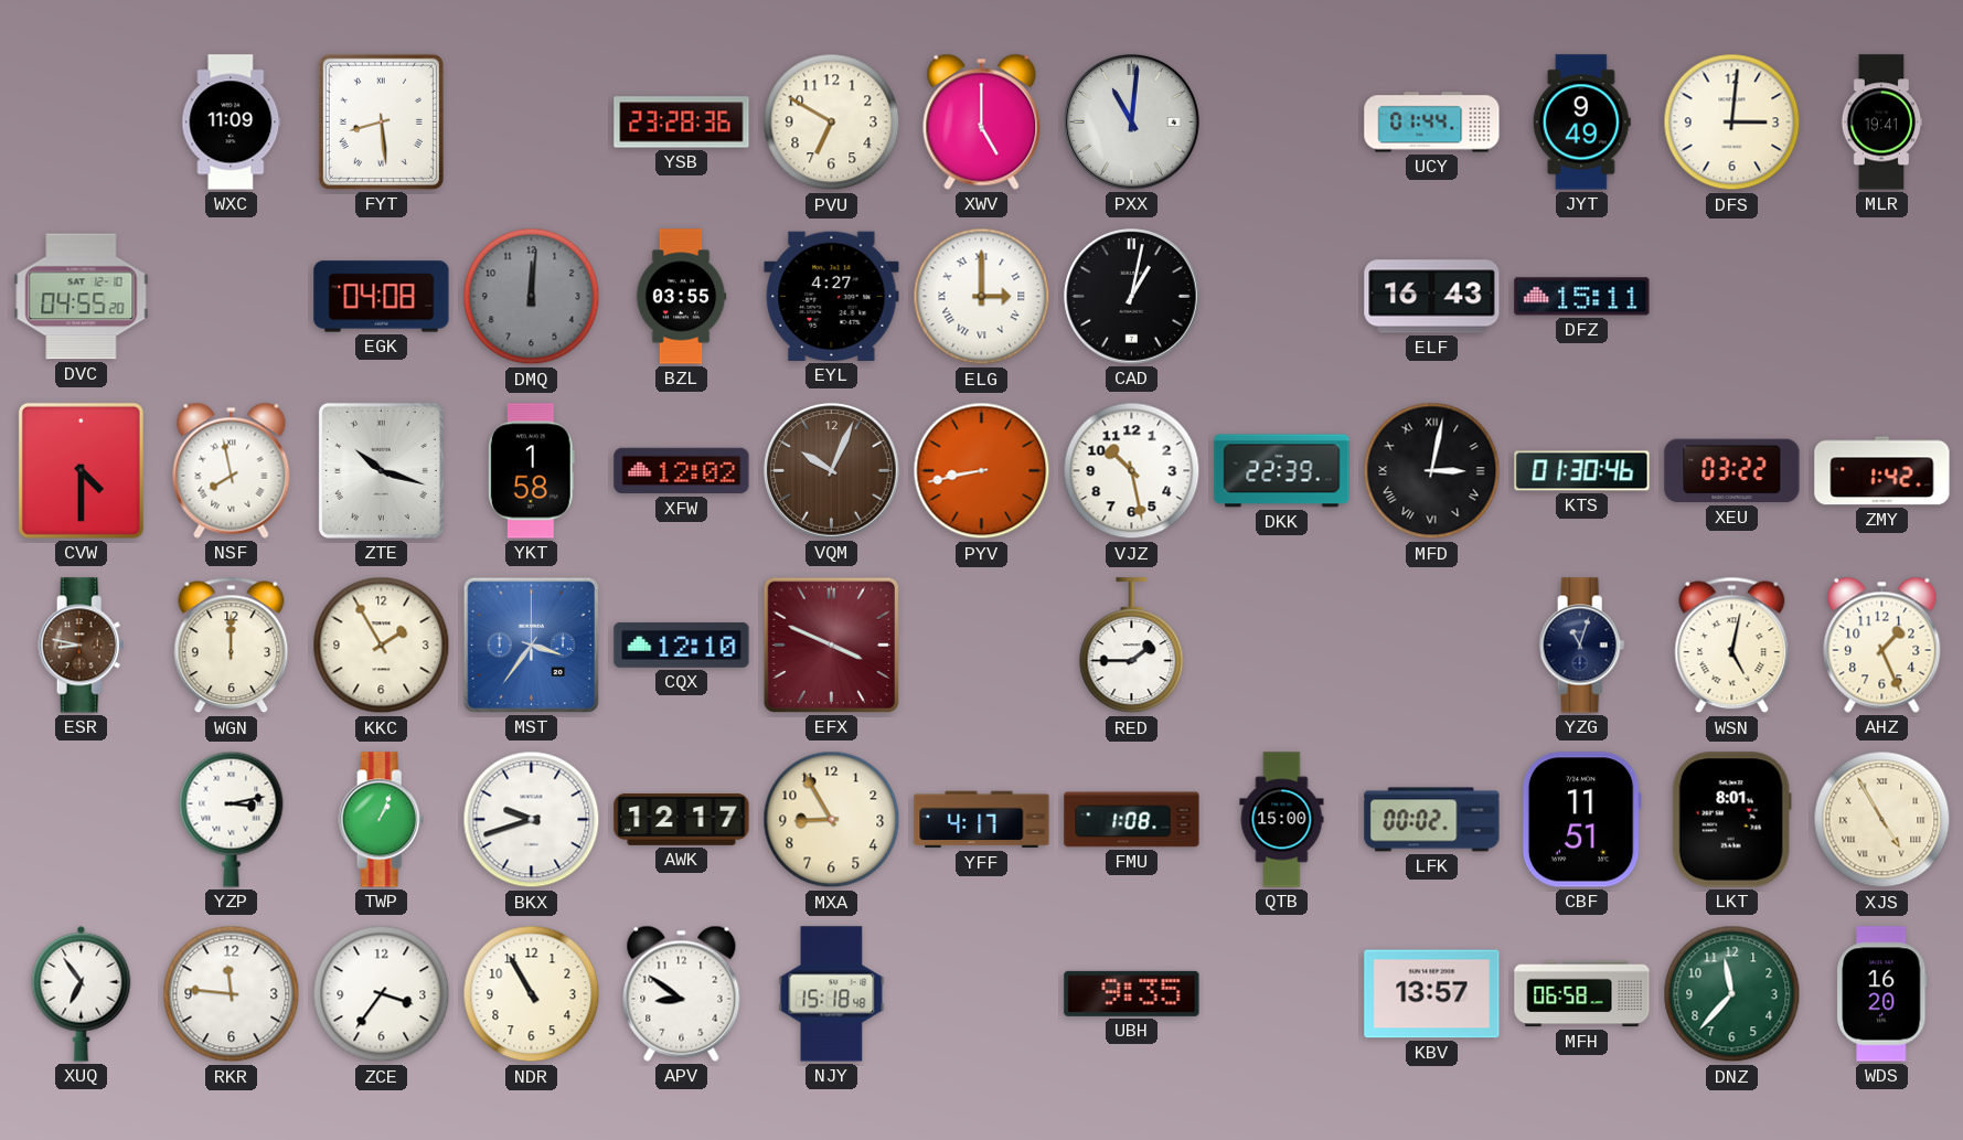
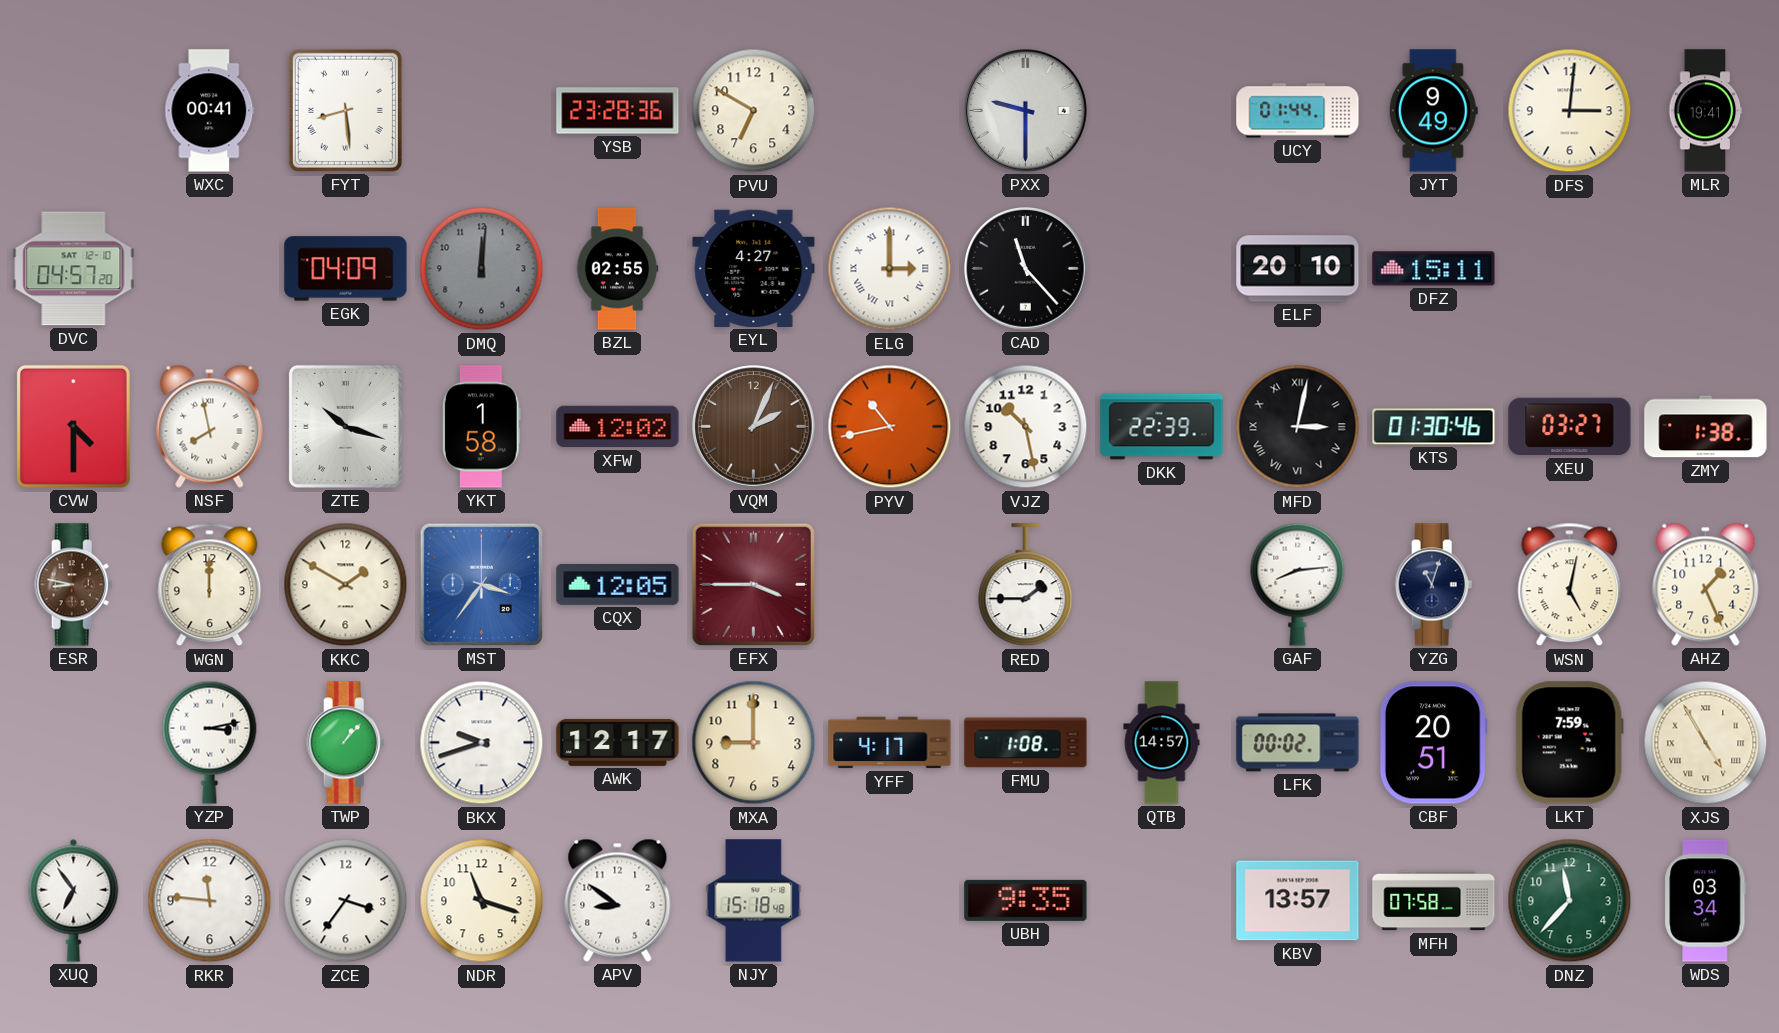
WXC: 11:09 -> 00:41 (210, 111)
XWV: 5:00 -> none (982, 121)
PXX: 11:01 -> 9:30 (1026, 111)
DVC: 04:55 -> 04:57 (74, 269)
EGK: 04:08 -> 04:09 (346, 269)
BZL: 03:55 -> 02:55 (617, 269)
CAD: 1:02 -> 11:23 (1026, 269)
ELF: 16:43 -> 20:10 (1298, 269)
VQM: 10:04 -> 2:04 (754, 427)
PYV: 8:43 -> 10:43 (890, 427)
XEU: 03:22 -> 03:27 (1570, 427)
ZMY: 1:42 -> 1:38 (1706, 427)
KKC: 1:55 -> 1:50 (346, 585)
CQX: 12:10 -> 12:05 (618, 584)
EFX: 3:49 -> 3:45 (753, 584)
GAF: none -> 8:14 (1298, 584)
TWP: 1:04 -> 1:07 (346, 743)
MXA: 8:55 -> 9:00 (754, 743)
QTB: 15:00 -> 14:57 (1162, 743)
CBF: 11:51 -> 20:51 (1433, 743)
LKT: 8:01 -> 7:59 (1569, 743)
NDR: 10:55 -> 11:18 (482, 901)
MFH: 06:58 -> 07:58 (1434, 901)
WDS: 16:20 -> 03:34 (1706, 901)
